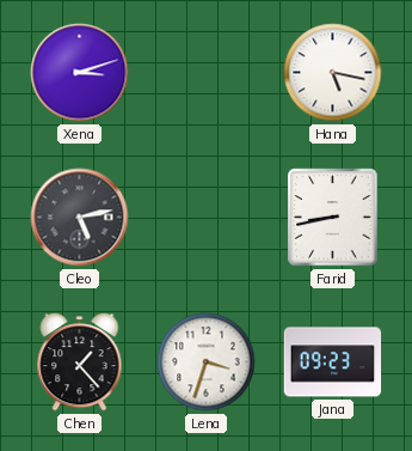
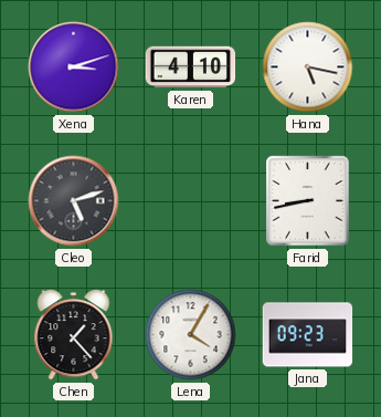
Karen: none -> 4:10 (191, 67)
Cleo: 5:13 -> 5:12 (74, 201)
Lena: 3:33 -> 4:05 (191, 335)
